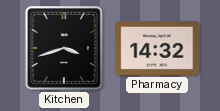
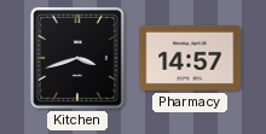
Pharmacy: 14:32 -> 14:57 (190, 58)
